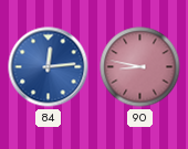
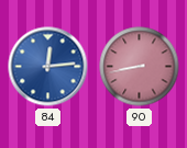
90: 8:47 -> 8:43 (140, 67)
